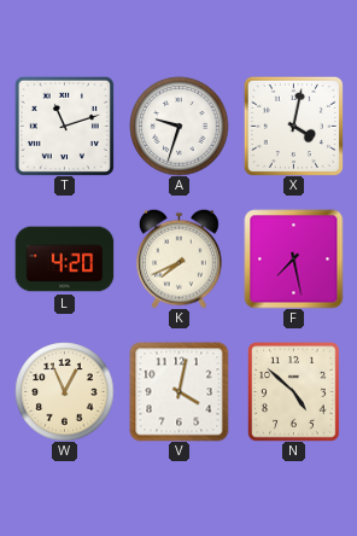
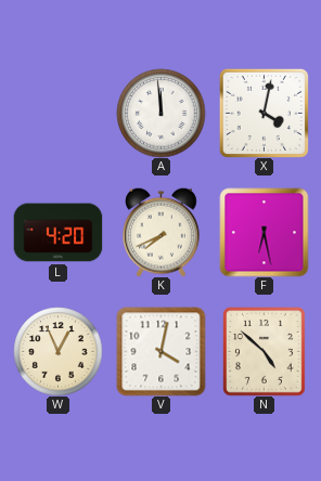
T: 11:12 -> none (64, 126)
A: 9:33 -> 11:59 (160, 113)
F: 7:28 -> 6:28 (264, 232)
